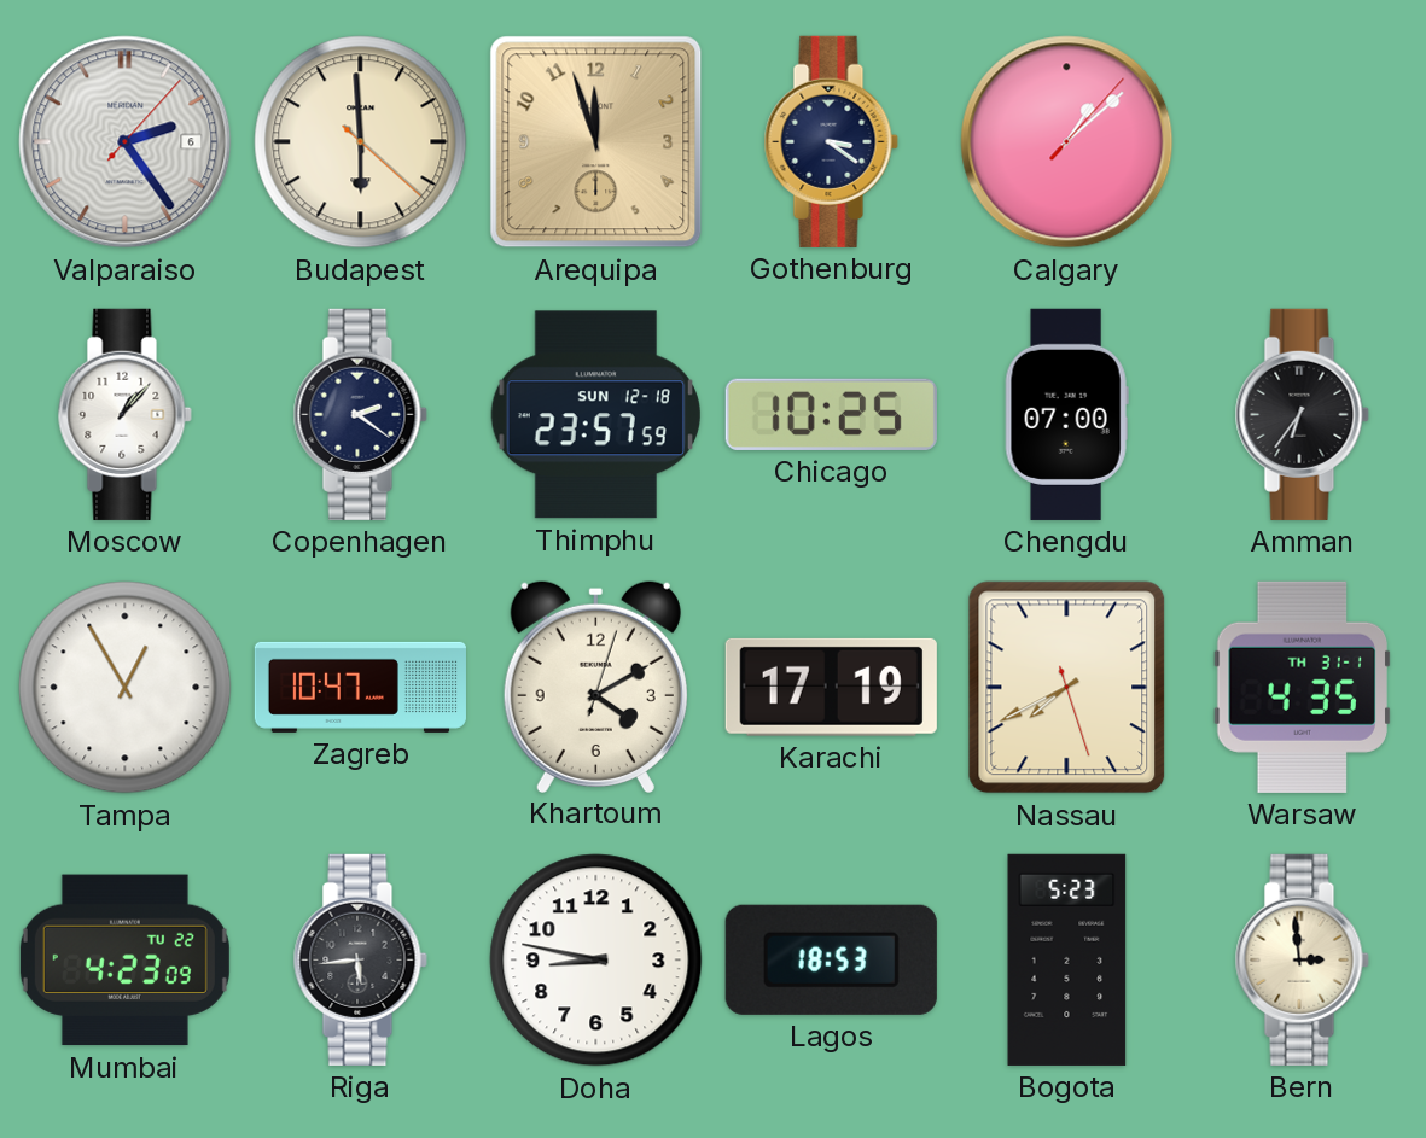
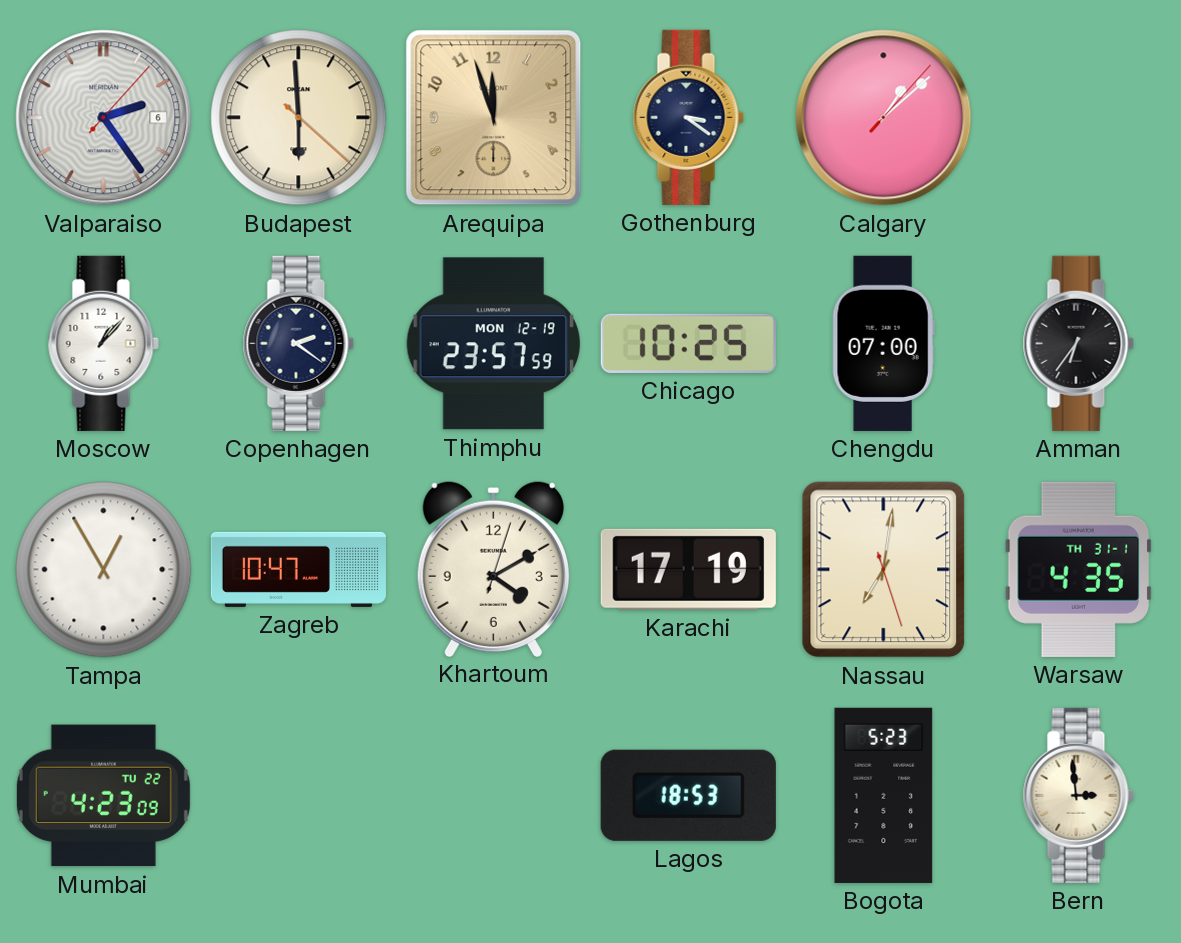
Thimphu date: SUN 12-18 -> MON 12-19 (493, 344)
Nassau: 7:40 -> 7:01 (884, 570)
Riga: 5:44 -> none (360, 959)
Doha: 8:47 -> none (596, 961)
